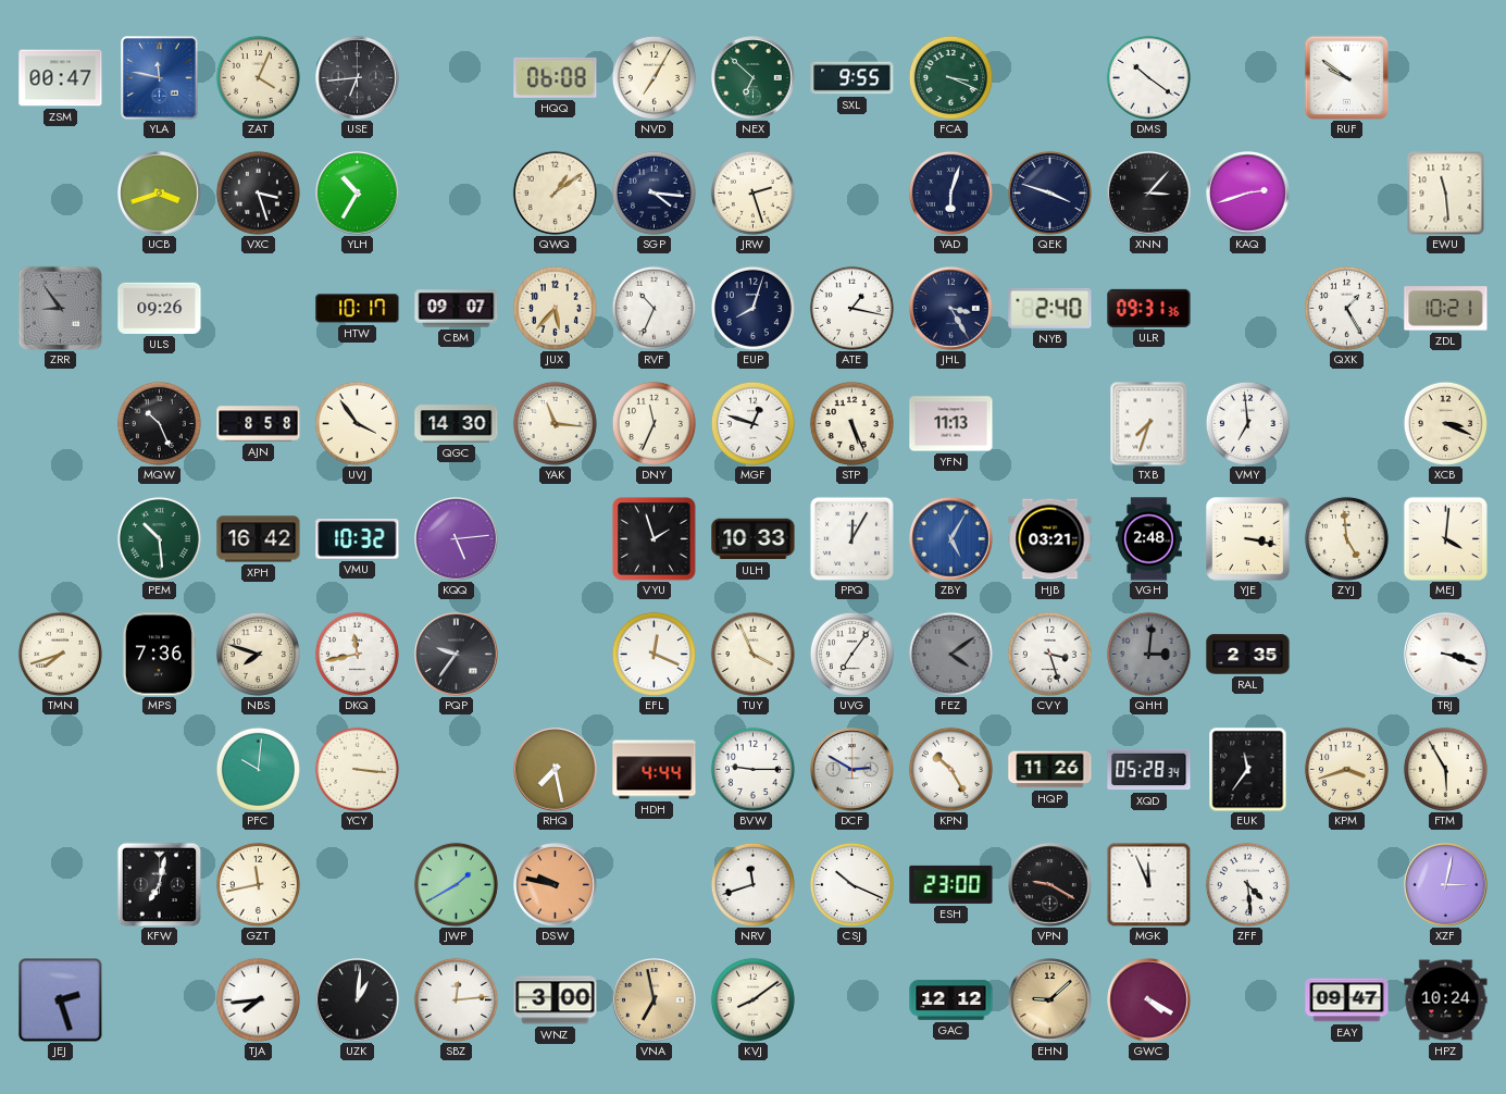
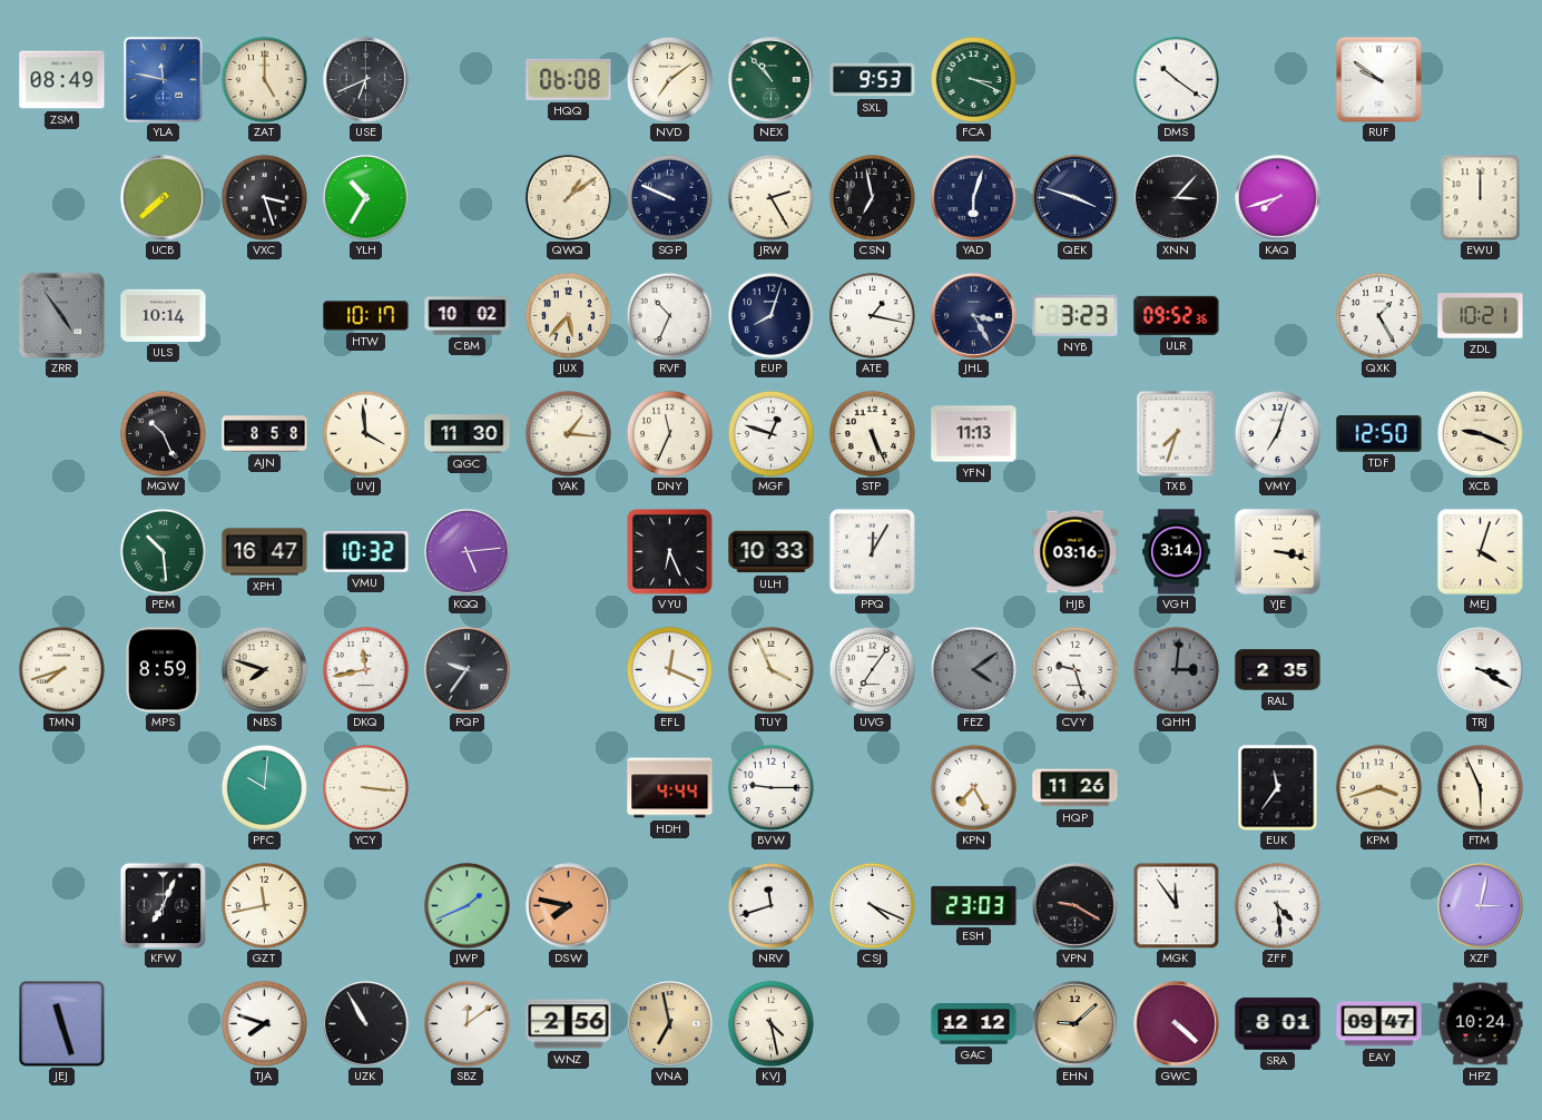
ZSM: 00:47 -> 08:49 (62, 80)
ZAT: 4:04 -> 5:00 (264, 79)
USE: 6:44 -> 6:41 (366, 80)
NVD: 7:05 -> 7:09 (669, 79)
NEX: 6:52 -> 10:53 (772, 80)
SXL: 9:55 -> 9:53 (873, 80)
UCB: 3:42 -> 7:38 (164, 198)
SGP: 4:16 -> 9:49 (669, 197)
JRW: 2:27 -> 2:25 (770, 197)
CSN: none -> 6:58 (872, 197)
KAQ: 2:42 -> 7:42 (1278, 198)
EWU: 11:29 -> 12:00 (1481, 197)
ZRR: 8:54 -> 4:54 (61, 315)
ULS: 09:26 -> 10:14 (164, 315)
CBM: 09:07 -> 10:02 (468, 316)
NYB: 2:40 -> 3:23 (1076, 315)
ULR: 09:31 -> 09:52 (1177, 315)
UVJ: 3:54 -> 3:59 (365, 433)
QGC: 14:30 -> 11:30 (468, 434)
YAK: 11:16 -> 1:16 (568, 433)
VMY: 6:59 -> 7:03 (1277, 433)
TDF: none -> 12:50 (1379, 434)
XCB: 3:19 -> 9:19 (1480, 433)
XPH: 16:42 -> 16:47 (265, 552)
VYU: 1:57 -> 6:26 (670, 552)
ZBY: 5:05 -> none (951, 539)
HJB: 03:21 -> 03:16 (1076, 552)
VGH: 2:48 -> 3:14 (1177, 552)
ZYJ: 4:59 -> none (1346, 538)
MEJ: 4:01 -> 4:03 (1480, 551)
MPS: 7:36 -> 8:59 (163, 670)
CVY: 3:27 -> 9:27 (1074, 669)
TRJ: 3:18 -> 3:20 (1481, 670)
RHQ: 7:28 -> none (556, 770)
DCF: 2:50 -> none (852, 770)
KPN: 10:25 -> 7:25 (973, 787)
XQD: 05:28 -> none (1149, 770)
FTM: 5:55 -> 5:56 (1480, 787)
KFW: 7:02 -> 7:04 (163, 905)
JWP: 1:40 -> 1:41 (466, 905)
DSW: 9:47 -> 7:47 (569, 906)
CSJ: 10:19 -> 4:19 (872, 905)
ESH: 23:00 -> 23:03 (974, 905)
MGK: 11:56 -> 11:54 (1176, 905)
JEJ: 2:27 -> 11:27 (62, 1024)
TJA: 7:44 -> 7:48 (264, 1023)
UZK: 1:01 -> 10:55 (366, 1024)
SBZ: 12:14 -> 12:09 (466, 1023)
WNZ: 3:00 -> 2:56 (569, 1024)
KVJ: 8:09 -> 4:28 (770, 1023)
GWC: 4:20 -> 4:22 (1177, 1024)
SRA: none -> 8:01 (1278, 1024)
